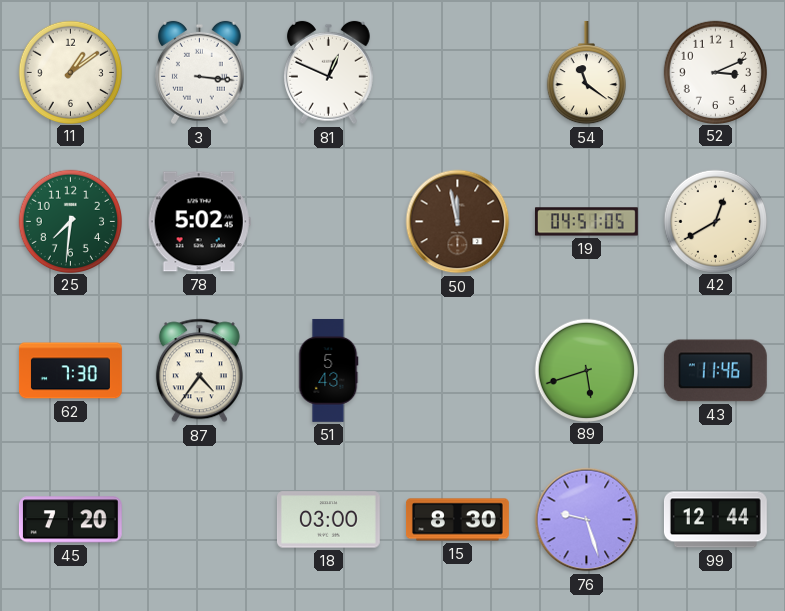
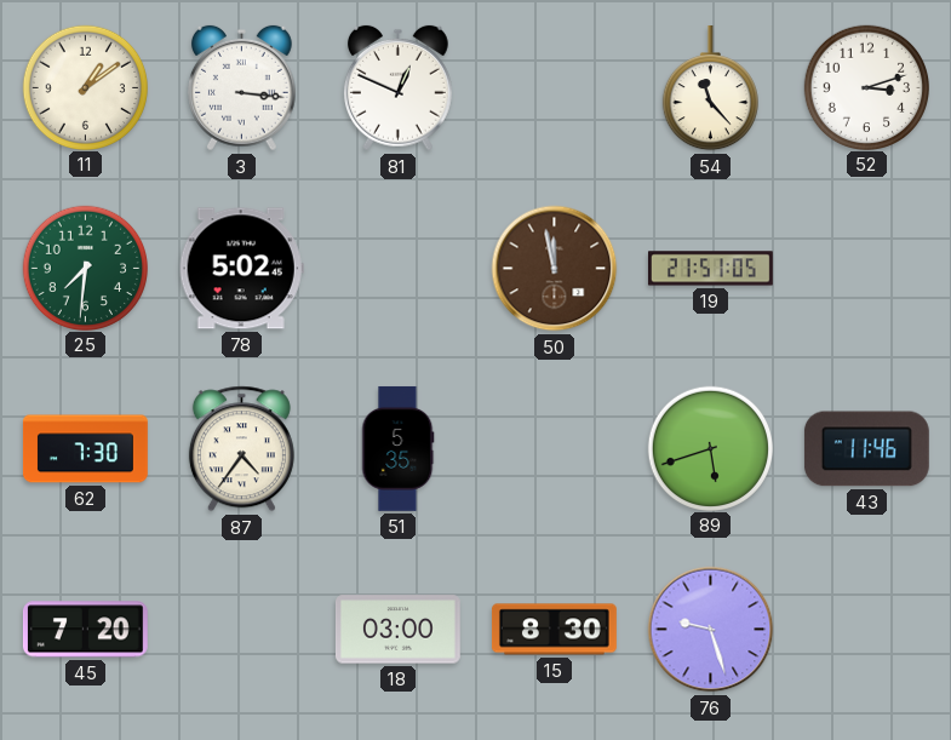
54: 11:21 -> 11:23 (710, 88)
52: 3:11 -> 3:12 (866, 87)
19: 04:51 -> 21:51 (711, 269)
42: 12:40 -> none (715, 221)
51: 5:43 -> 5:35 (399, 448)
99: 12:44 -> none (715, 520)
